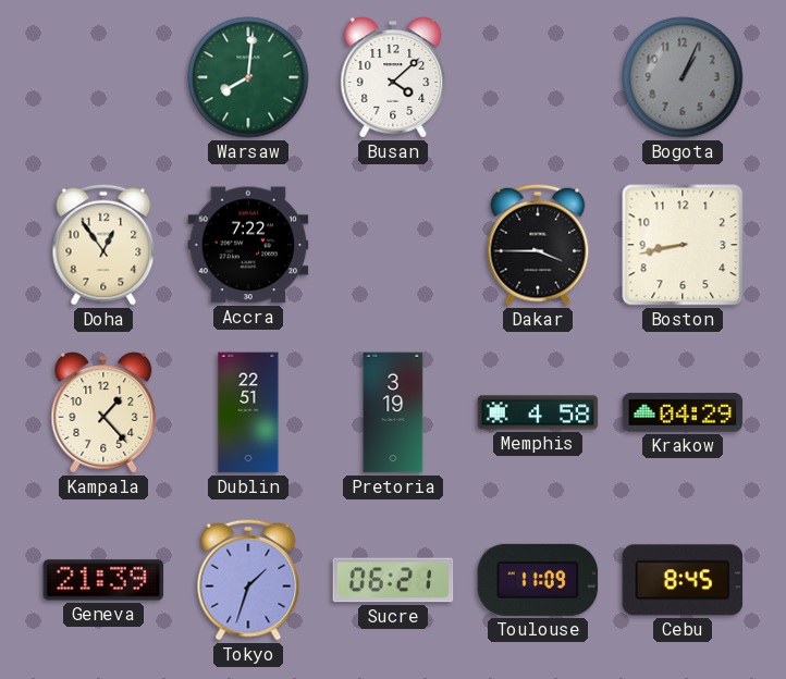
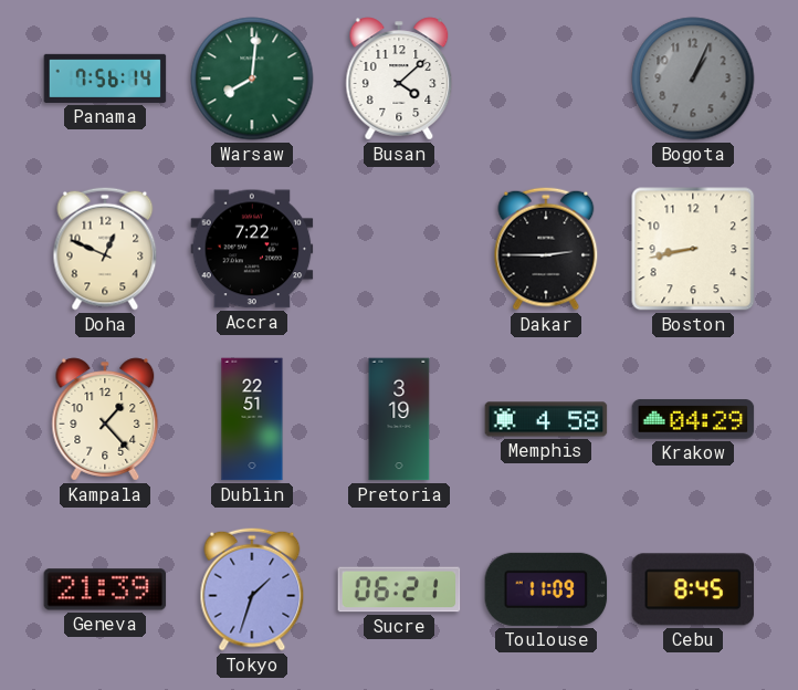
Panama: none -> 7:56 (105, 79)
Doha: 12:54 -> 12:49 (105, 249)
Dakar: 3:45 -> 2:45 (546, 249)
